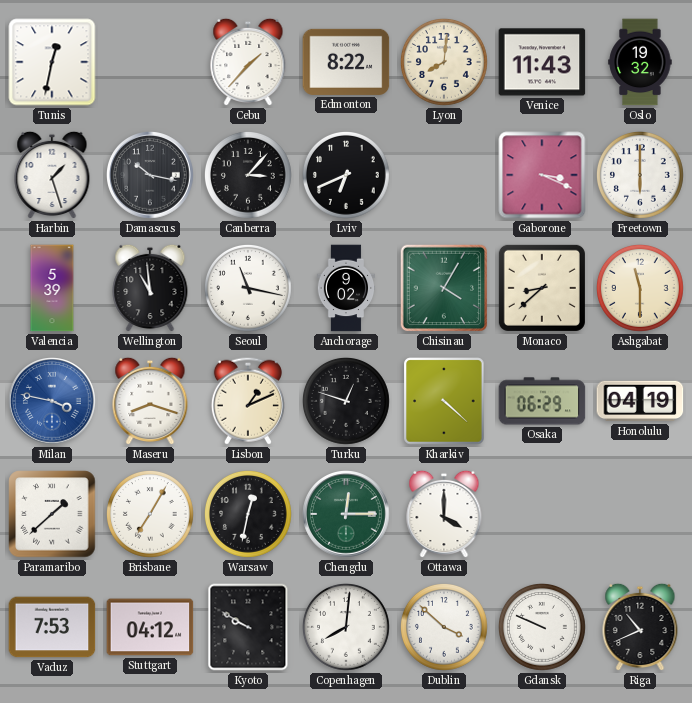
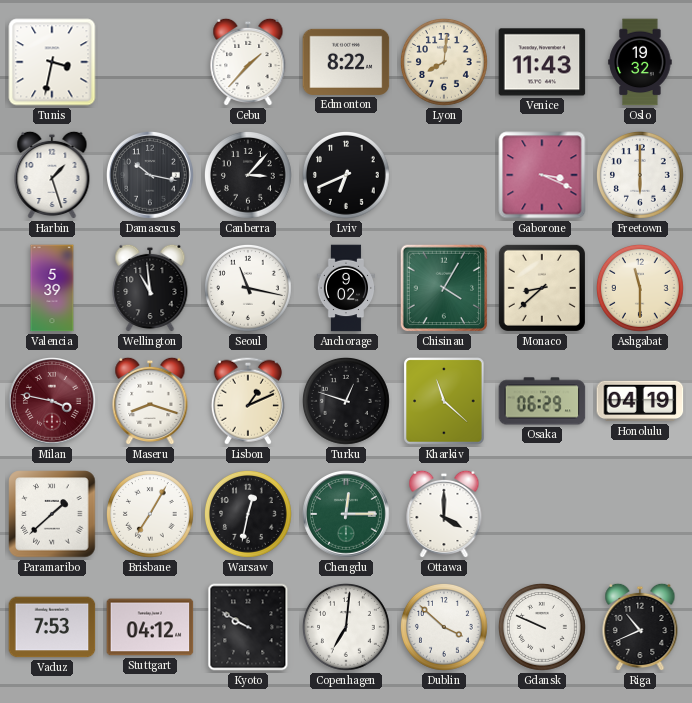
Tunis: 12:32 -> 3:32 (52, 62)
Milan dial: blue -> burgundy (53, 402)
Kharkiv: 4:22 -> 11:22 (444, 401)
Copenhagen: 8:01 -> 7:01 (347, 628)
